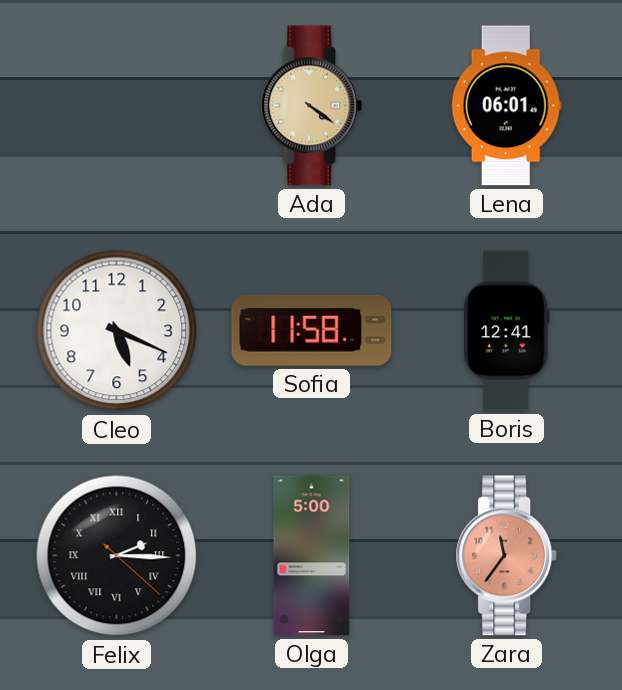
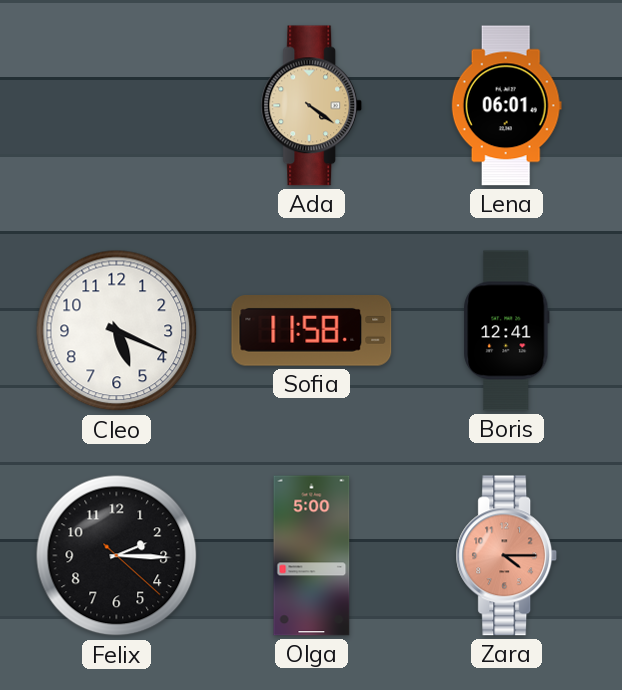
Felix numerals: Roman -> Arabic (117, 556)
Zara: 11:36 -> 4:15 (507, 556)
